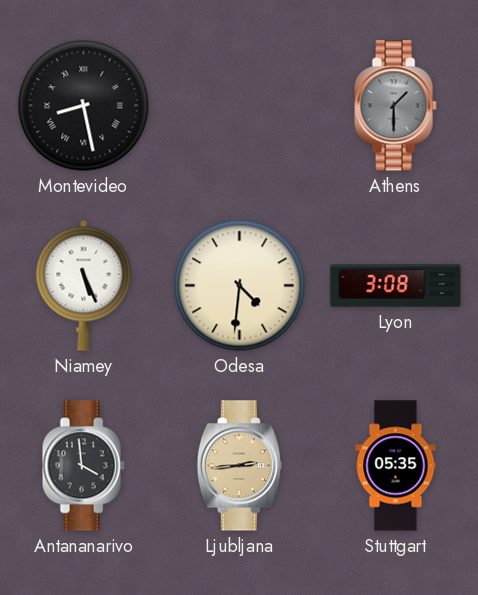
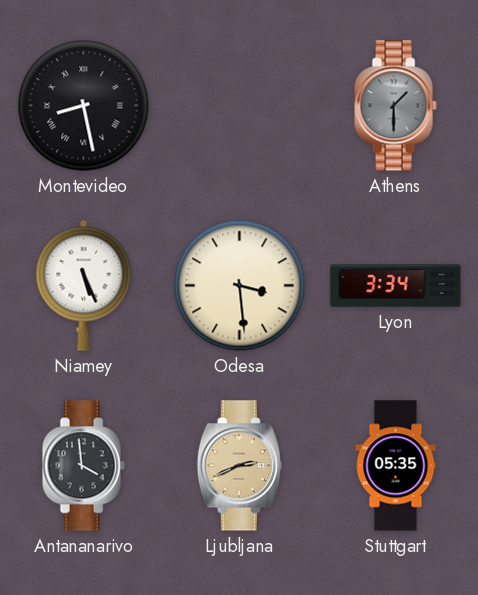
Odesa: 4:31 -> 3:29 (240, 286)
Lyon: 3:08 -> 3:34 (396, 286)
Ljubljana: 2:44 -> 2:41 (239, 466)
